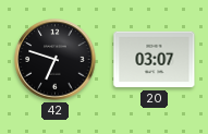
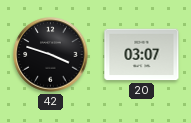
42: 6:48 -> 3:48 (51, 55)
